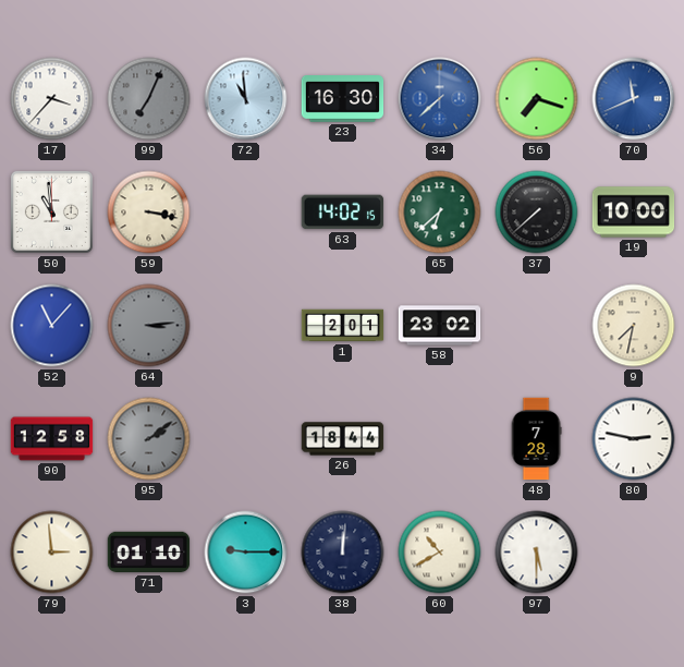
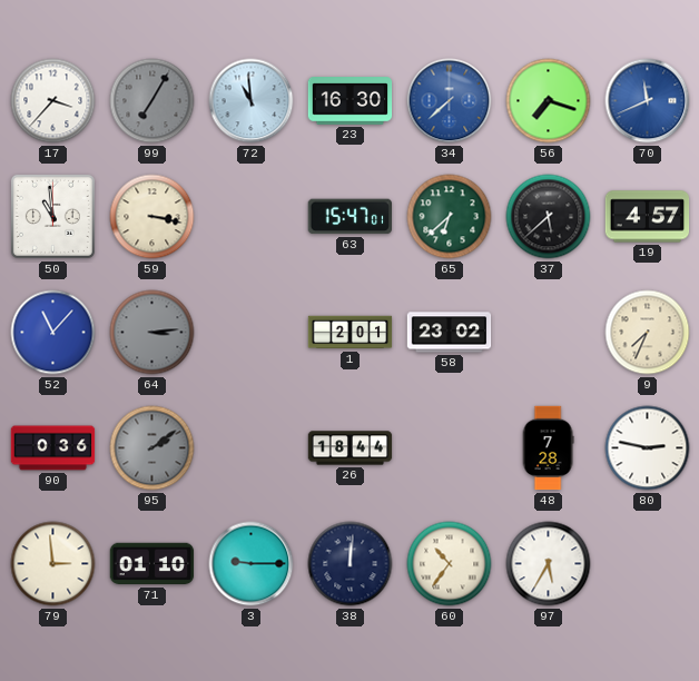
99: 7:04 -> 7:05 (152, 101)
63: 14:02 -> 15:47 (349, 217)
37: 7:38 -> 5:38 (549, 217)
19: 10:00 -> 4:57 (648, 217)
9: 7:32 -> 7:34 (648, 333)
90: 12:58 -> 0:36 (53, 448)
60: 10:40 -> 10:36 (450, 564)
97: 5:30 -> 5:35 (549, 564)
